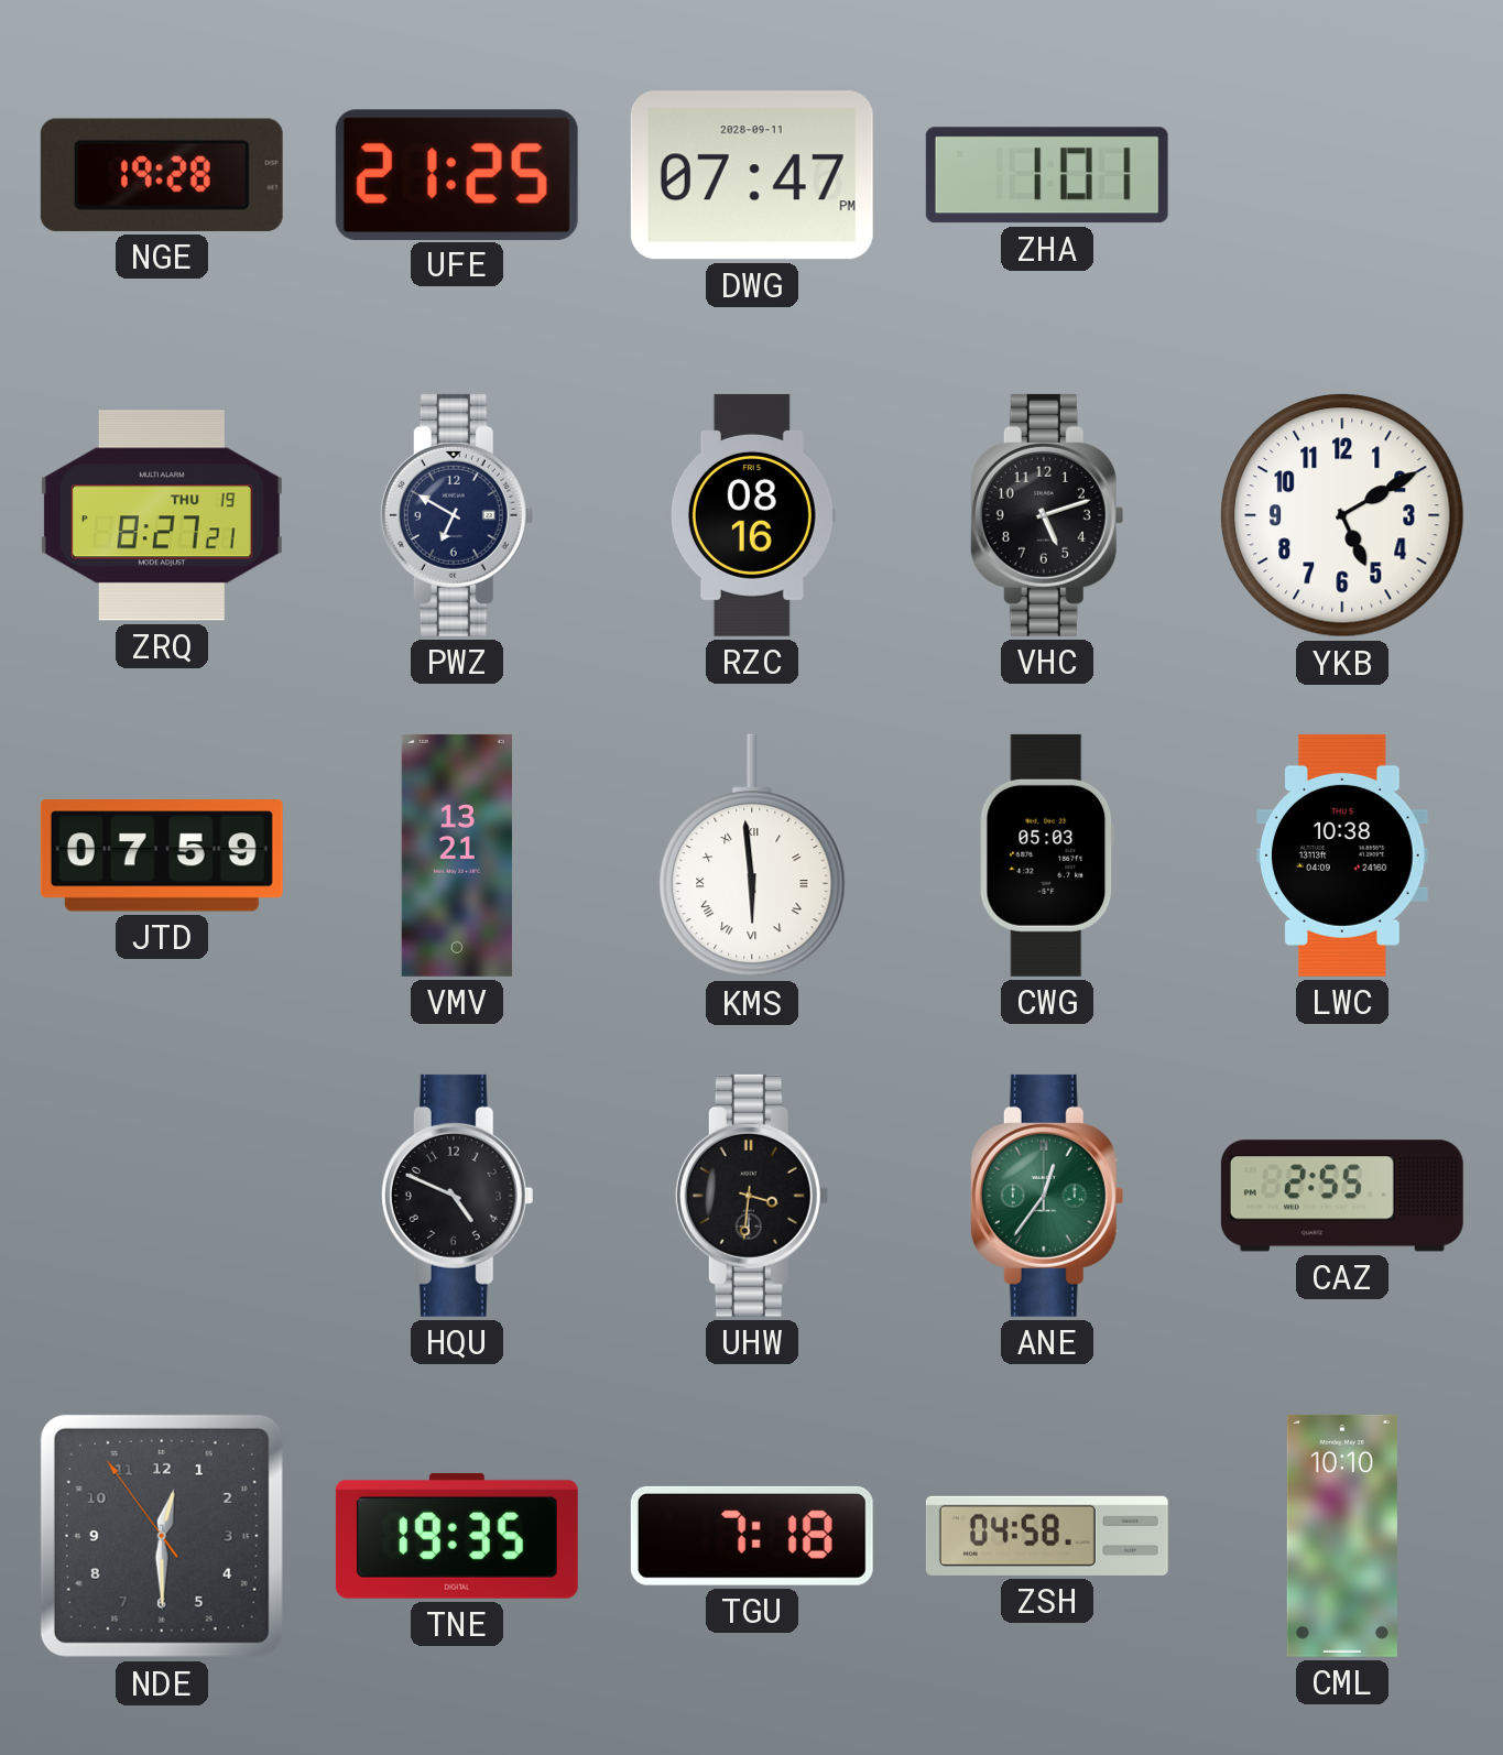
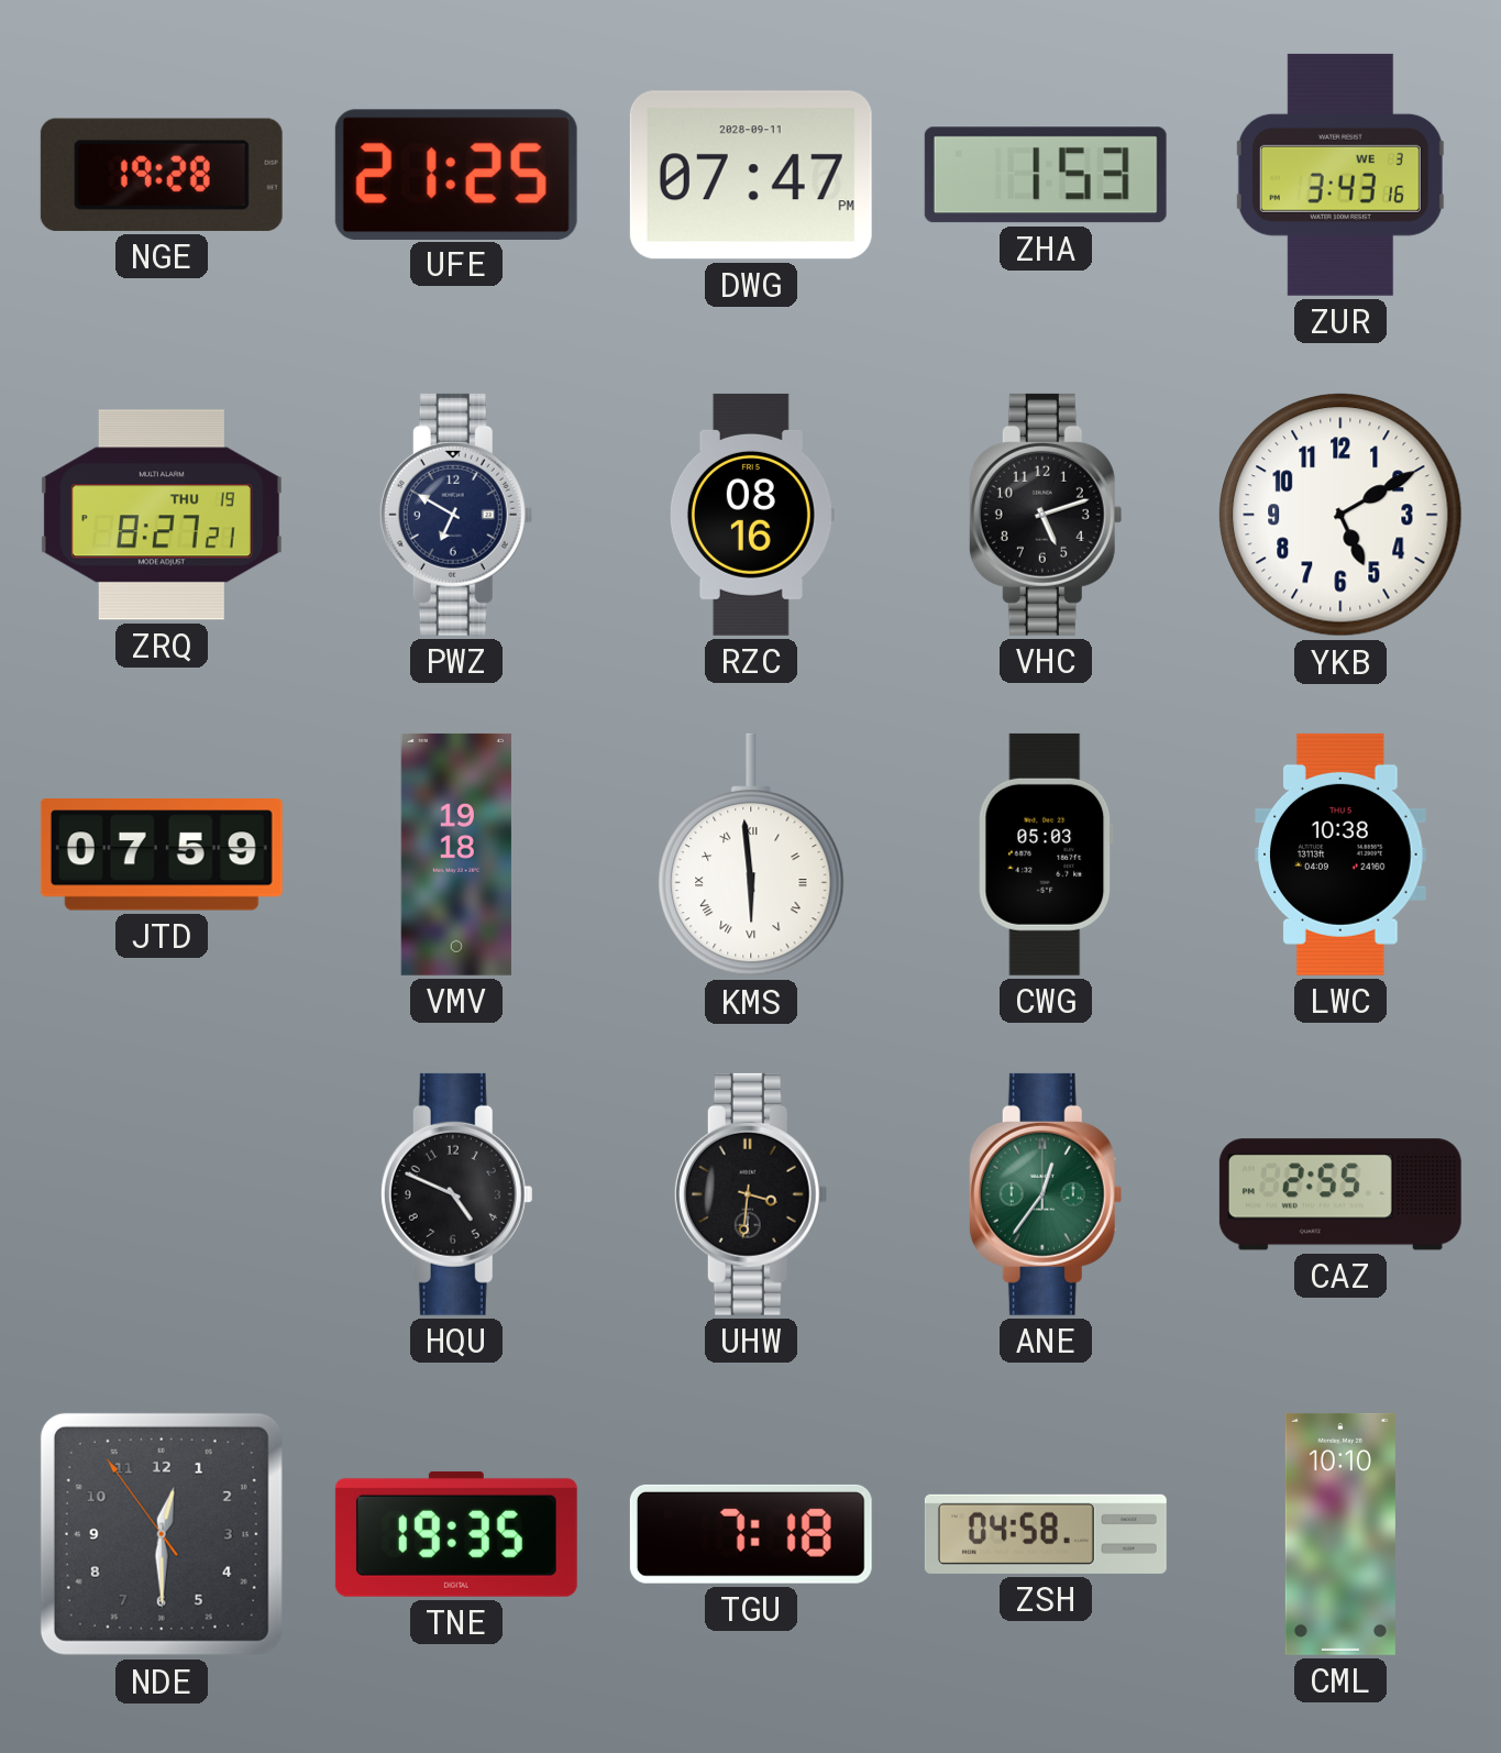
ZHA: 1:01 -> 1:53 (1046, 175)
ZUR: none -> 3:43 (1340, 175)
VMV: 13:21 -> 19:18 (456, 855)
